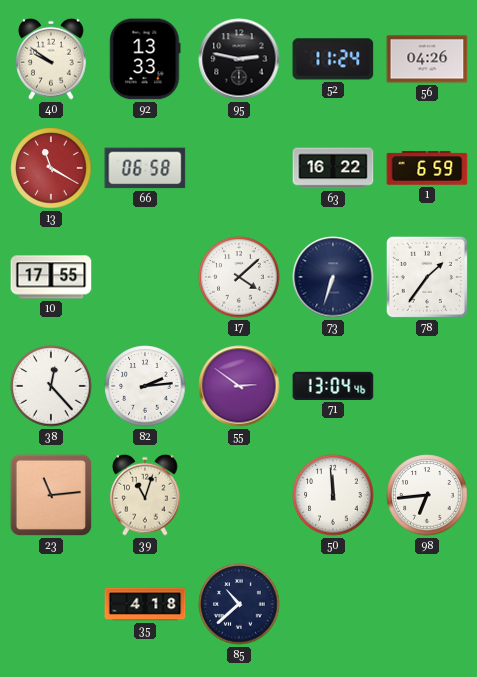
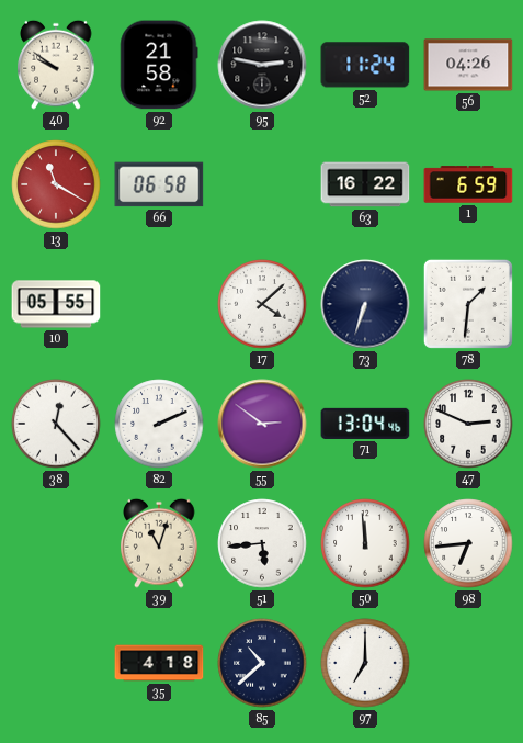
92: 13:33 -> 21:58 (159, 65)
10: 17:55 -> 05:55 (56, 304)
78: 1:36 -> 1:31 (468, 304)
82: 2:14 -> 2:11 (159, 424)
47: none -> 2:49 (468, 424)
23: 11:14 -> none (51, 495)
51: none -> 5:44 (262, 543)
97: none -> 7:00 (365, 663)
